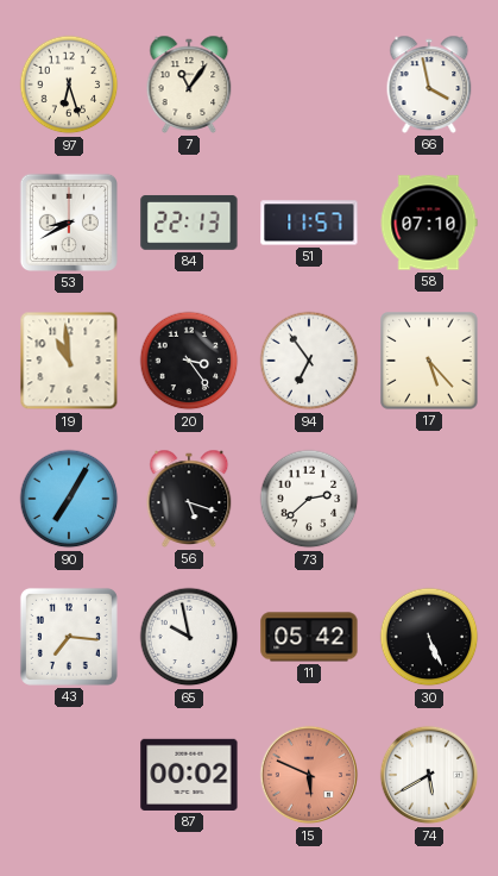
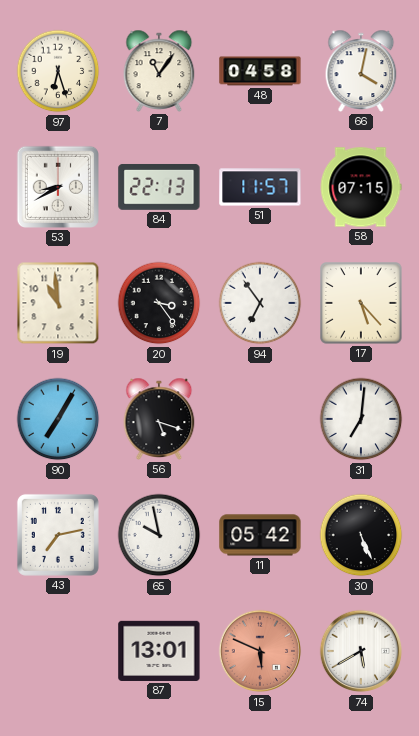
48: none -> 04:58 (260, 71)
66: 3:58 -> 4:02 (361, 71)
58: 07:10 -> 07:15 (361, 187)
73: 2:38 -> none (309, 499)
31: none -> 7:01 (361, 419)
43: 7:16 -> 7:13 (58, 535)
87: 00:02 -> 13:01 (159, 651)
